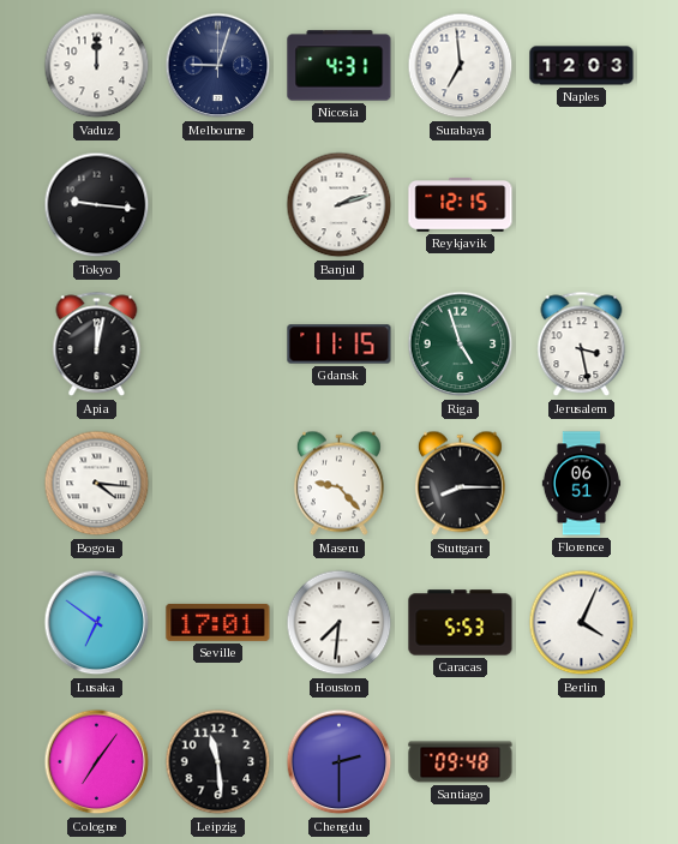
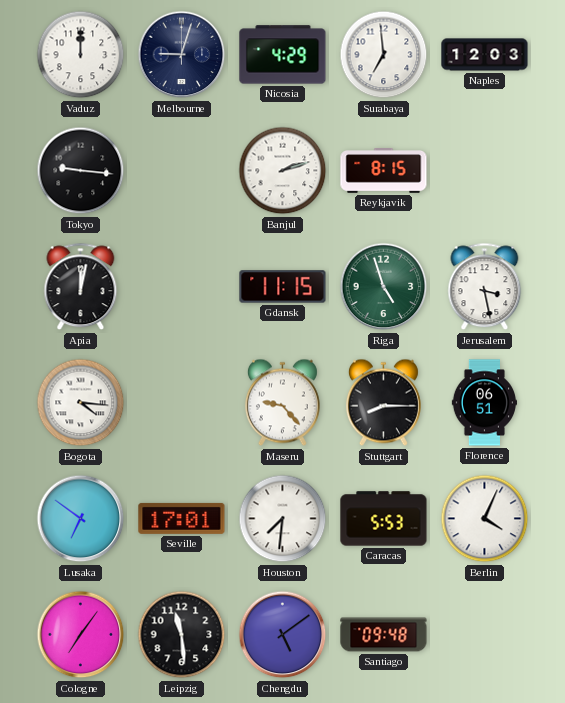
Nicosia: 4:31 -> 4:29 (283, 55)
Reykjavik: 12:15 -> 8:15 (384, 171)
Chengdu: 2:30 -> 5:09 (283, 635)
